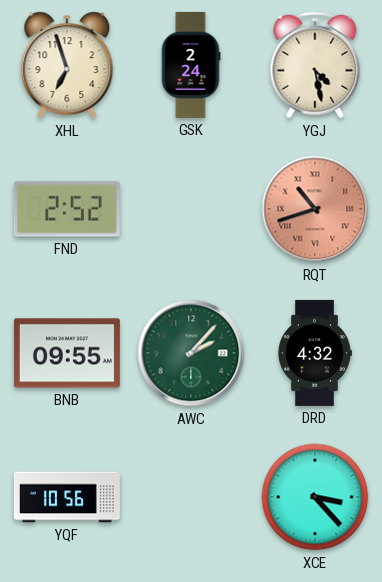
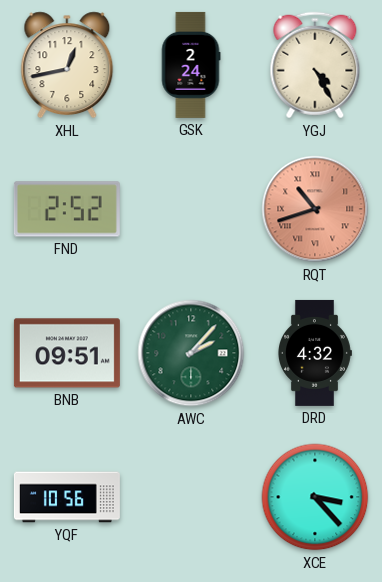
XHL: 6:57 -> 12:43 (67, 65)
YGJ: 4:28 -> 4:25 (315, 65)
BNB: 09:55 -> 09:51 (67, 353)
